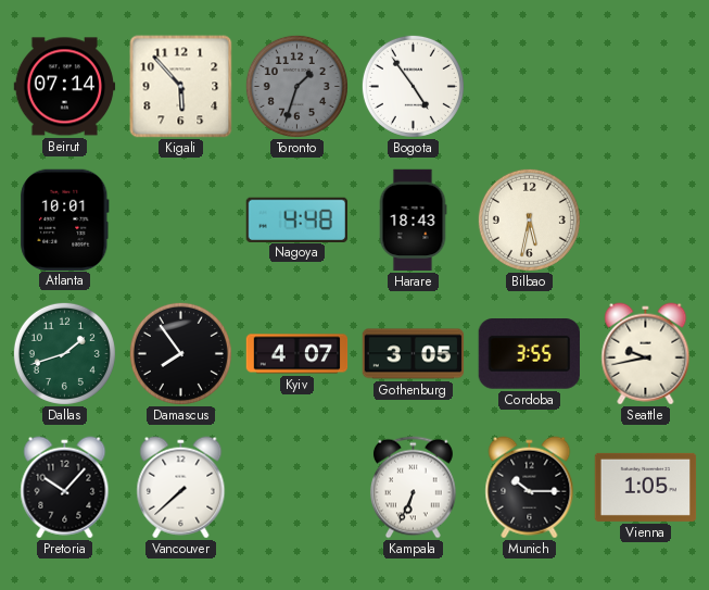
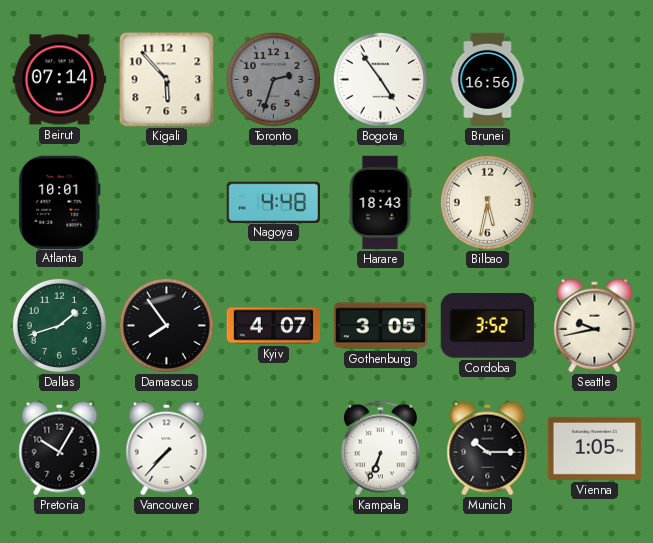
Toronto: 1:33 -> 2:33 (273, 79)
Brunei: none -> 16:56 (488, 80)
Cordoba: 3:55 -> 3:52 (487, 326)
Pretoria: 10:07 -> 10:05 (60, 449)
Vancouver: 7:38 -> 7:37 (167, 449)
